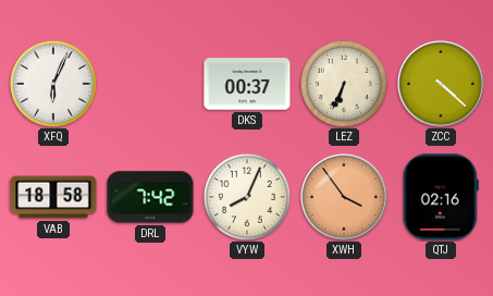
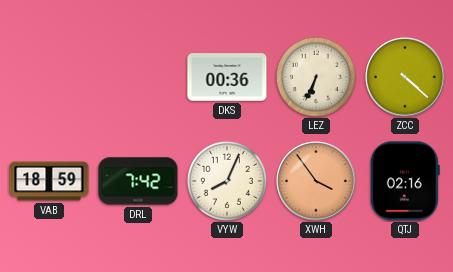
XFQ: 6:04 -> none (53, 84)
DKS: 00:37 -> 00:36 (227, 77)
VAB: 18:58 -> 18:59 (49, 181)
